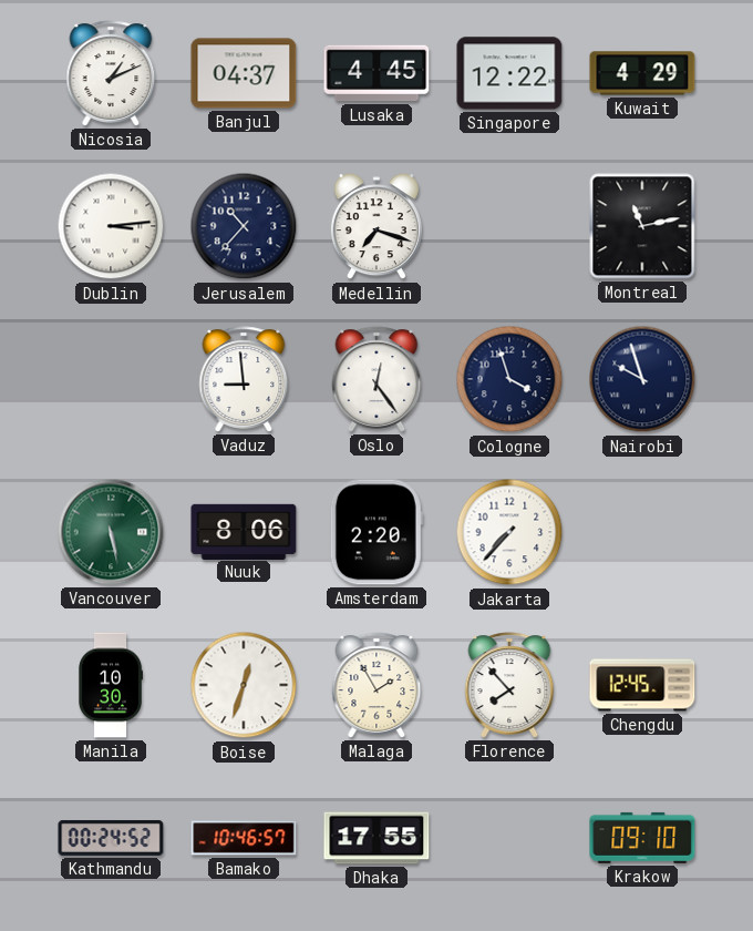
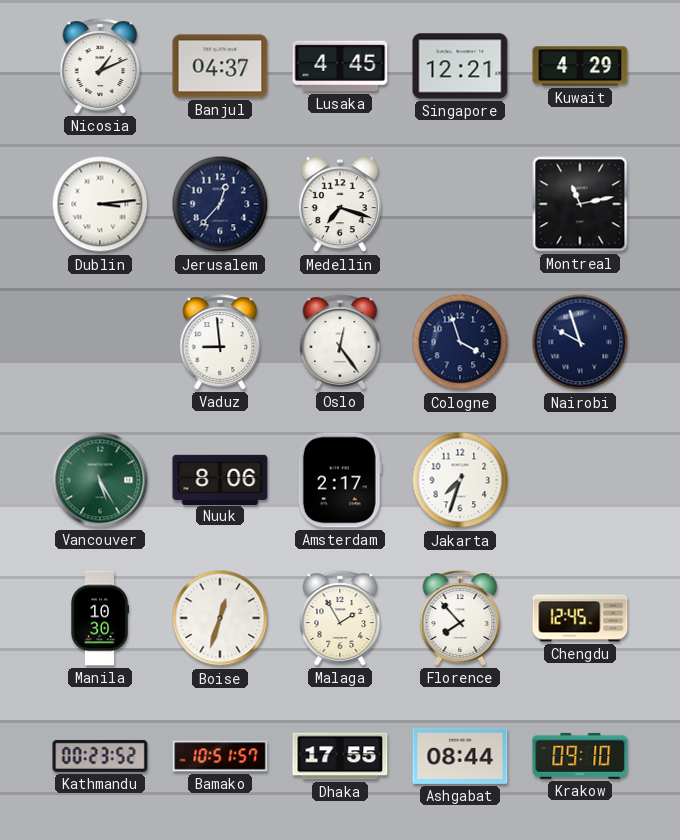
Singapore: 12:22 -> 12:21 (460, 66)
Jerusalem: 10:37 -> 12:37 (220, 204)
Vancouver: 5:28 -> 5:25 (100, 480)
Amsterdam: 2:20 -> 2:17 (340, 480)
Jakarta: 7:37 -> 7:33 (460, 480)
Kathmandu: 00:24 -> 00:23 (100, 756)
Bamako: 10:46 -> 10:51 (220, 756)
Ashgabat: none -> 08:44 (460, 756)
